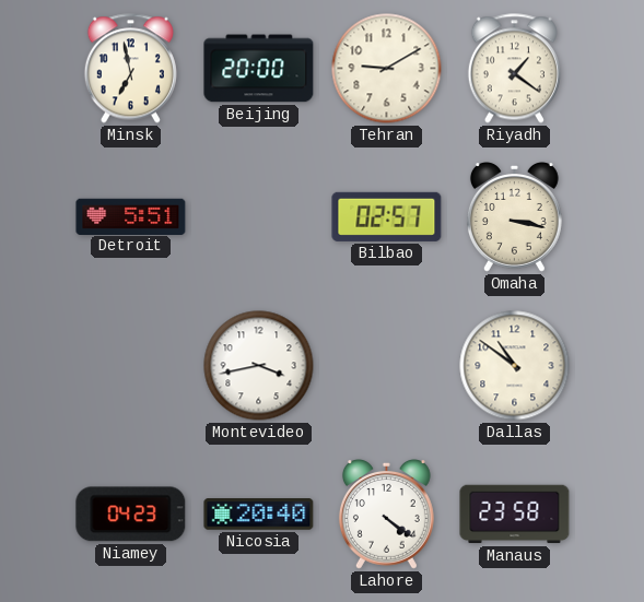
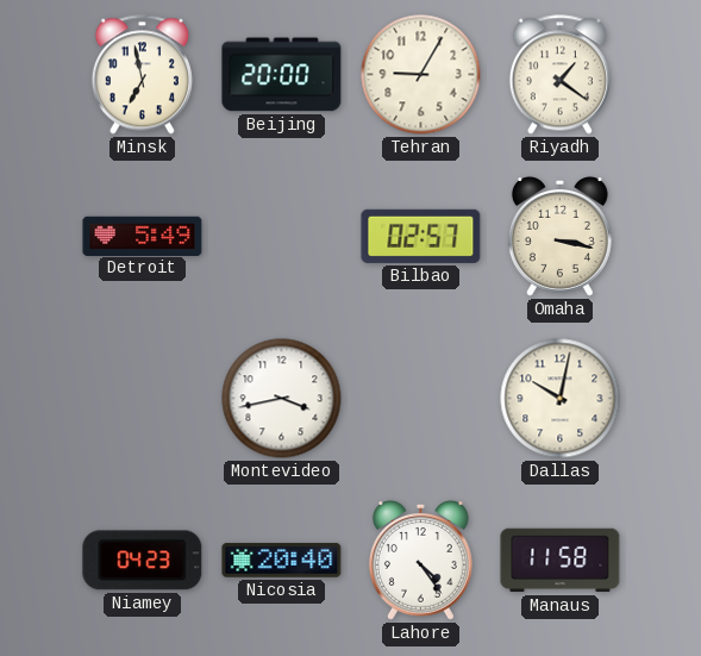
Tehran: 9:10 -> 9:05 (421, 75)
Detroit: 5:51 -> 5:49 (143, 236)
Dallas: 10:51 -> 10:02 (561, 399)
Lahore: 4:21 -> 4:24 (420, 561)
Manaus: 23:58 -> 11:58 (561, 561)
